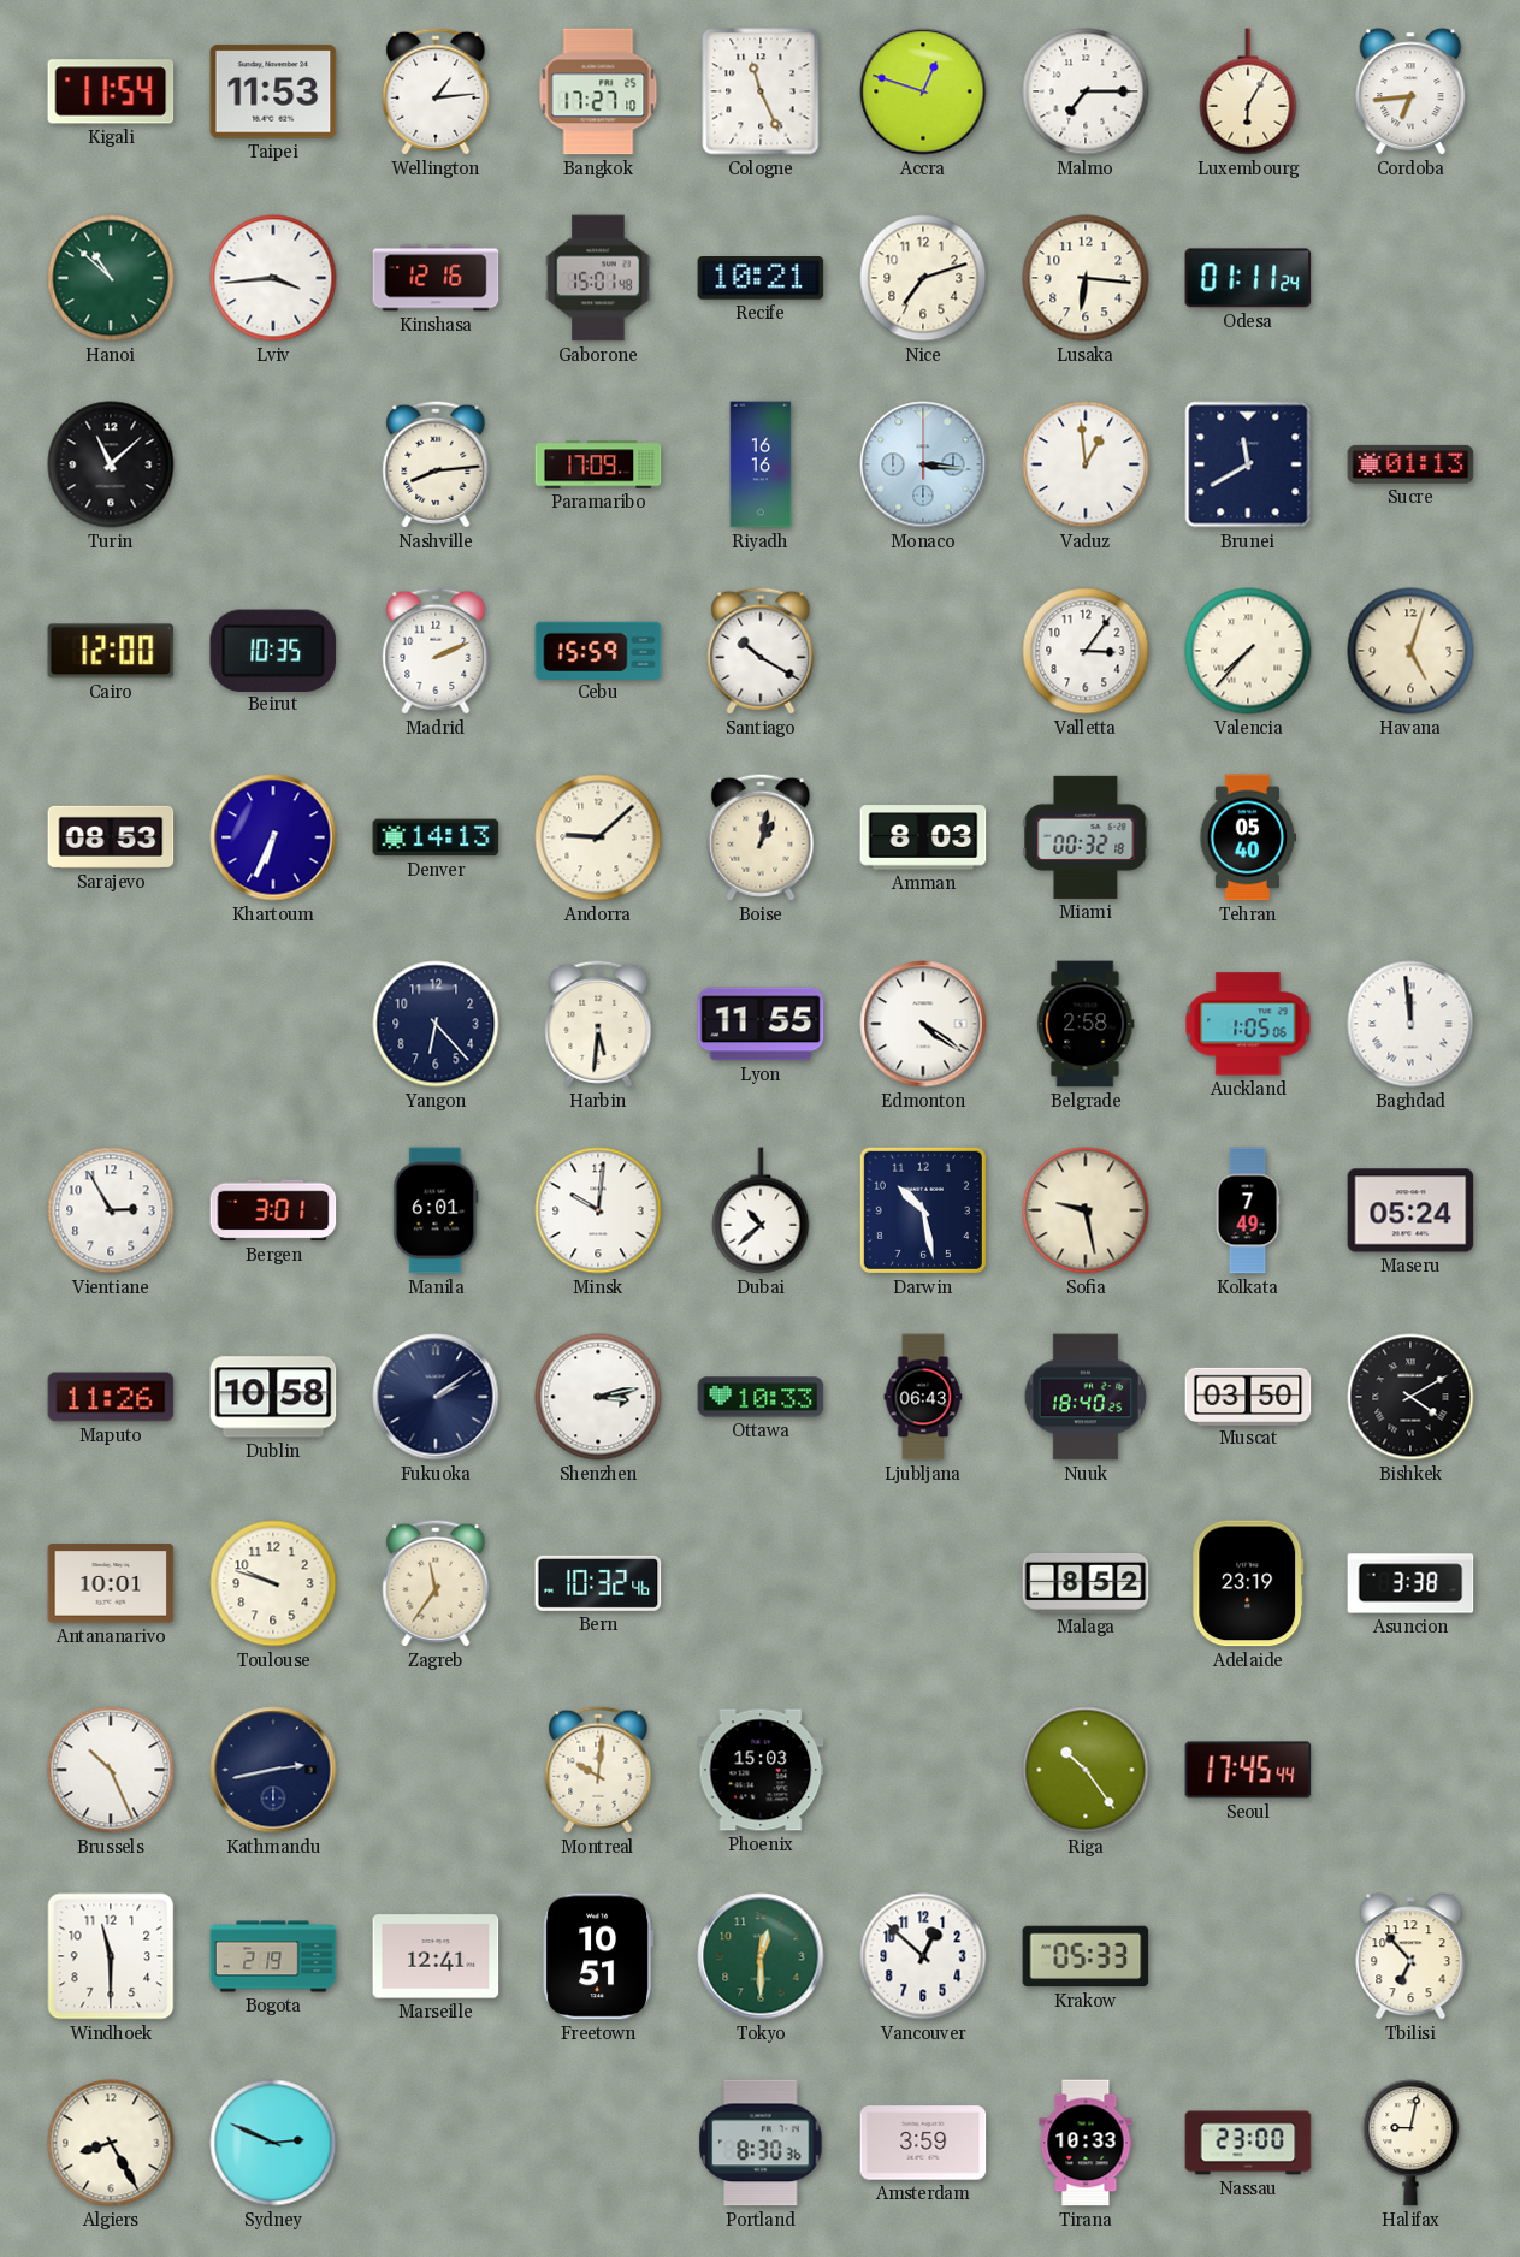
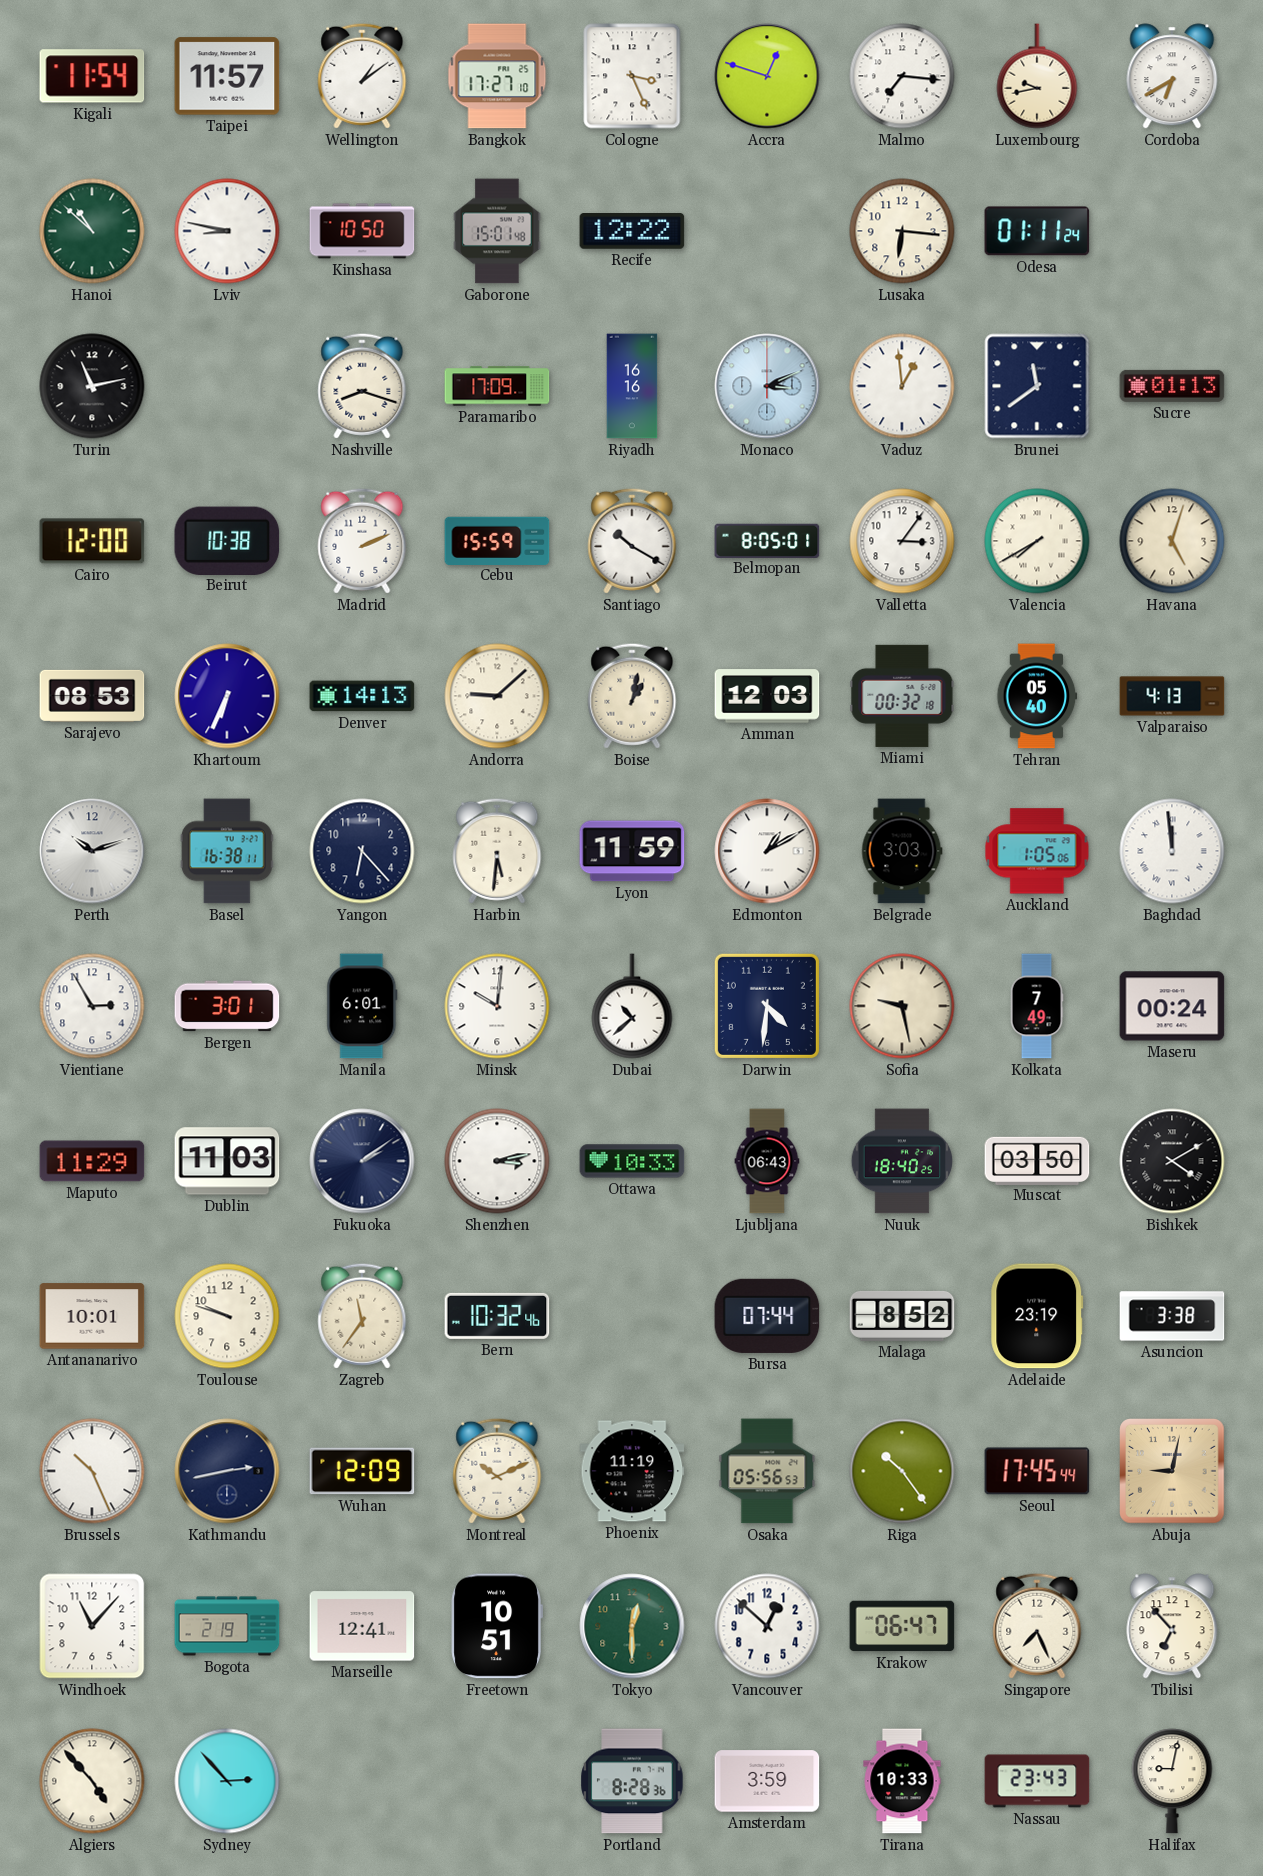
Taipei: 11:53 -> 11:57 (227, 76)
Wellington: 1:14 -> 1:09 (362, 76)
Cologne: 11:26 -> 3:26 (632, 76)
Malmo: 7:15 -> 7:16 (902, 76)
Luxembourg: 6:05 -> 9:43 (1037, 76)
Cordoba: 6:44 -> 6:40 (1172, 76)
Lviv: 3:44 -> 8:47 (227, 231)
Kinshasa: 12:16 -> 10:50 (362, 231)
Recife: 10:21 -> 12:22 (632, 232)
Nice: 7:12 -> none (923, 278)
Turin: 11:08 -> 11:13 (92, 386)
Nashville: 8:14 -> 8:18 (362, 386)
Monaco: 3:16 -> 3:11 (767, 386)
Brunei: 11:40 -> 11:39 (1037, 386)
Beirut: 10:35 -> 10:38 (227, 540)
Belmopan: none -> 8:05 (767, 540)
Valencia: 7:37 -> 7:40 (1037, 541)
Amman: 8:03 -> 12:03 (767, 696)
Valparaiso: none -> 4:13 (1172, 696)
Perth: none -> 10:12 (92, 851)
Basel: none -> 16:38 (227, 851)
Lyon: 11:55 -> 11:59 (632, 851)
Edmonton: 4:21 -> 1:10 (767, 851)
Belgrade: 2:58 -> 3:03 (902, 851)
Darwin: 10:28 -> 4:31 (767, 1006)
Maseru: 05:24 -> 00:24 (1172, 1006)
Maputo: 11:26 -> 11:29 (92, 1161)
Dublin: 10:58 -> 11:03 (227, 1161)
Bursa: none -> 07:44 (767, 1316)
Wuhan: none -> 12:09 (362, 1471)
Montreal: 10:01 -> 10:11 (497, 1471)
Phoenix: 15:03 -> 11:19 (632, 1471)
Osaka: none -> 05:56 (767, 1471)
Abuja: none -> 9:02 (1173, 1472)
Windhoek: 11:30 -> 11:07 (92, 1626)
Krakow: 05:33 -> 06:47 (902, 1626)
Singapore: none -> 7:26 (1037, 1626)
Algiers: 8:25 -> 4:53 (92, 1781)
Sydney: 2:49 -> 2:53 (227, 1781)
Portland: 8:30 -> 8:28 (632, 1781)
Nassau: 23:00 -> 23:43 (1037, 1781)
